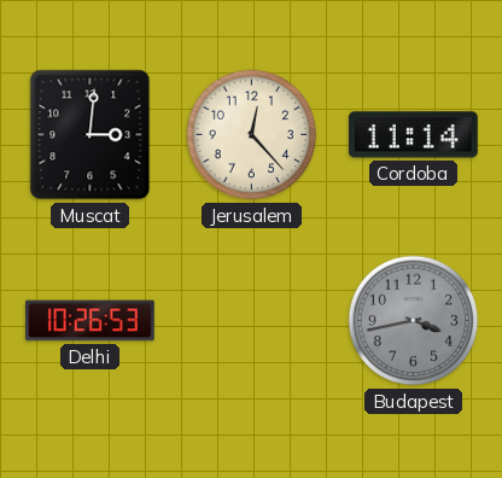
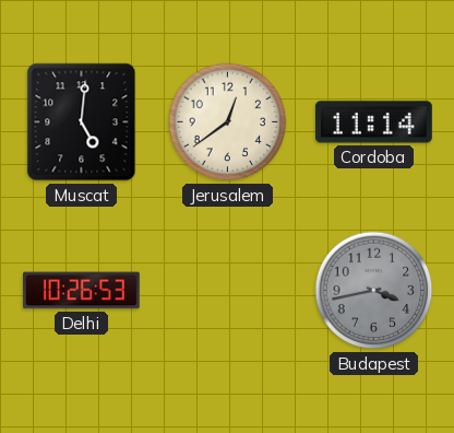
Muscat: 3:01 -> 5:01 (82, 122)
Jerusalem: 12:23 -> 12:39 (228, 122)
